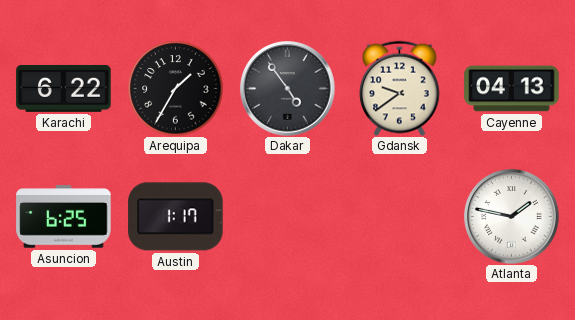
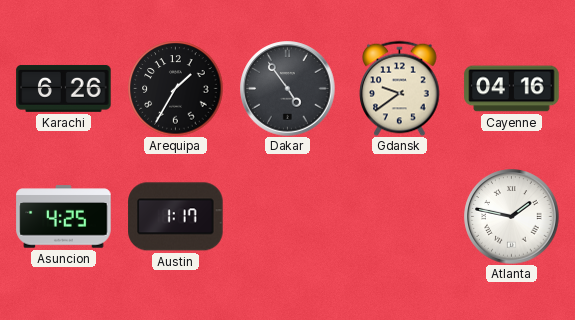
Karachi: 6:22 -> 6:26 (64, 88)
Cayenne: 04:13 -> 04:16 (512, 89)
Asuncion: 6:25 -> 4:25 (64, 217)
